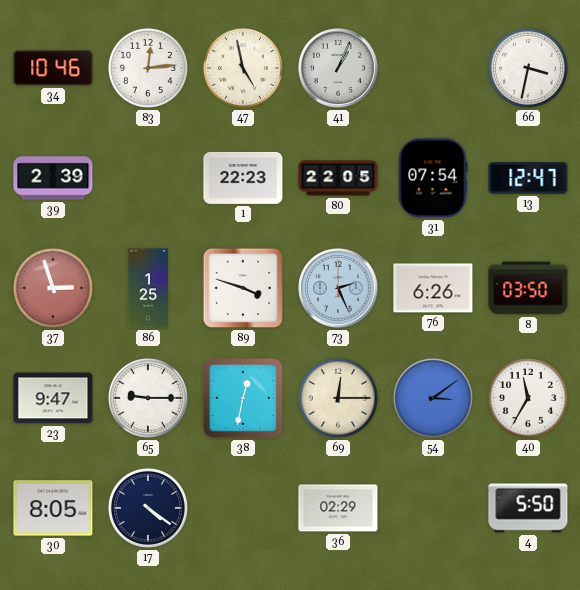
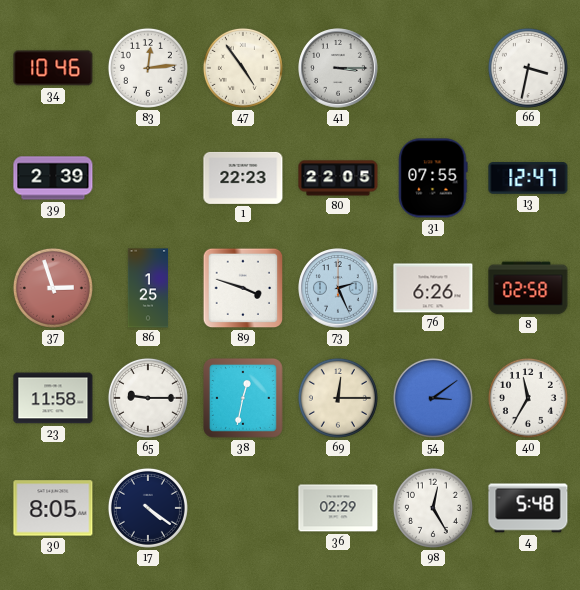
47: 4:58 -> 4:54 (243, 68)
41: 1:04 -> 3:15 (338, 68)
31: 07:54 -> 07:55 (433, 178)
8: 03:50 -> 02:58 (528, 288)
23: 9:47 -> 11:58 (53, 398)
98: none -> 12:25 (433, 508)
4: 5:50 -> 5:48 (528, 508)
